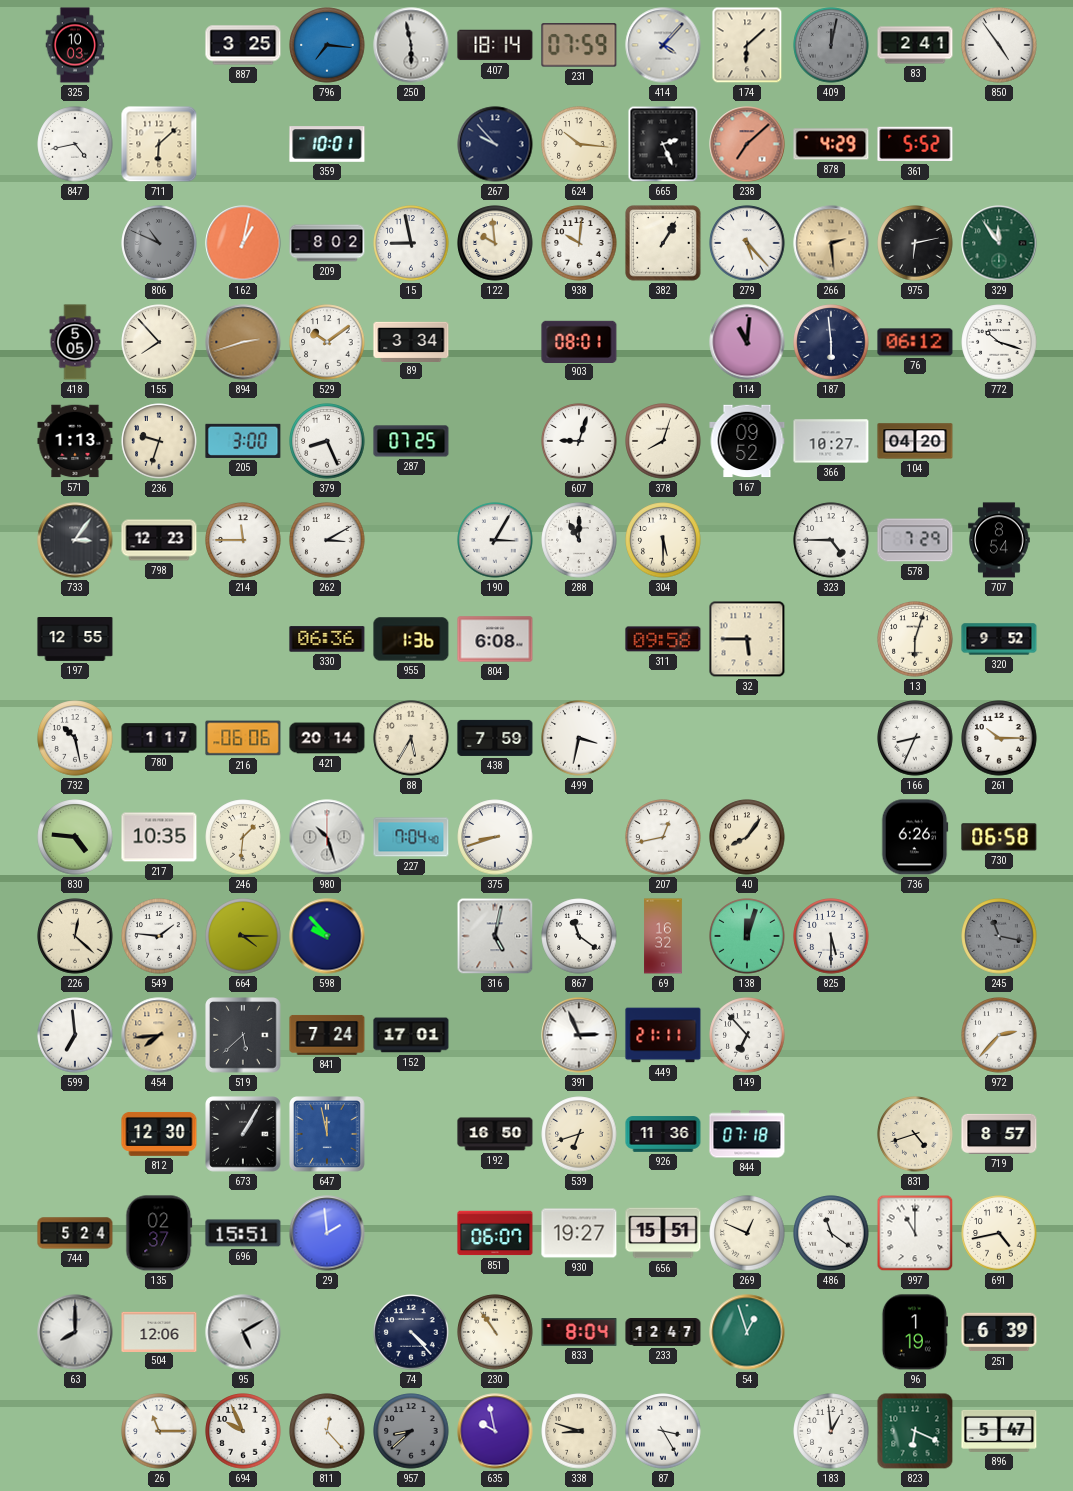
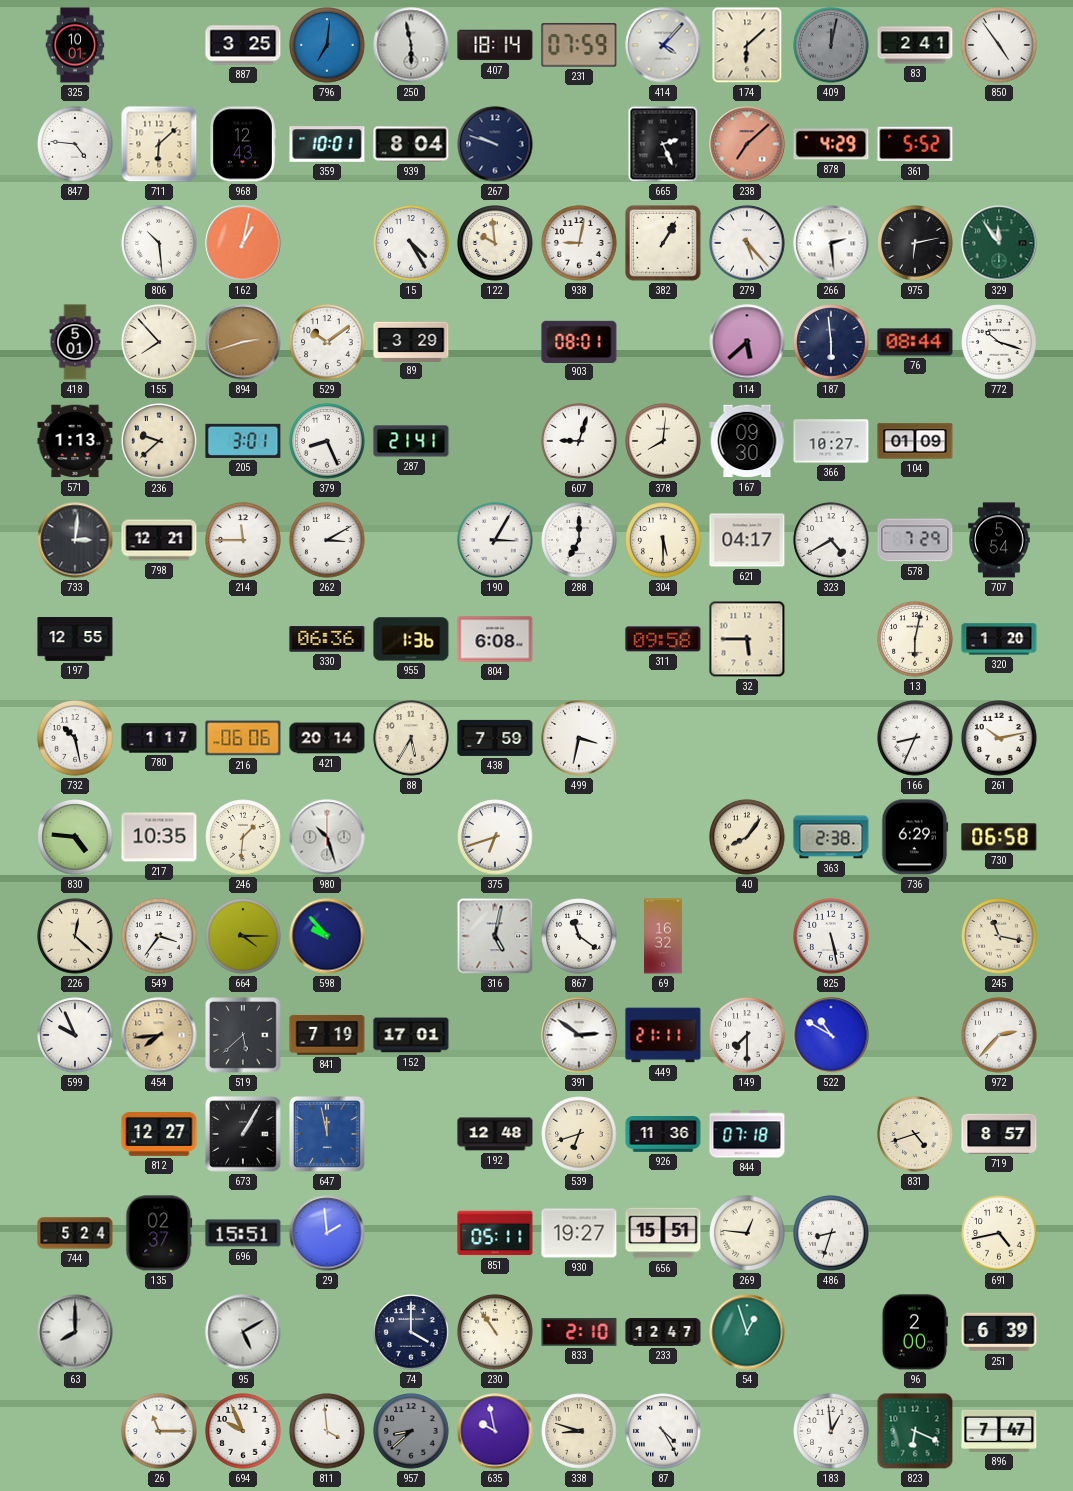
325: 10:03 -> 10:01 (75, 45)
796: 7:16 -> 7:01 (327, 45)
847: 4:43 -> 4:46 (75, 144)
968: none -> 12:43 (242, 144)
939: none -> 8:04 (411, 144)
267: 9:53 -> 9:48 (495, 144)
624: 10:16 -> none (579, 144)
806: 10:49 -> 10:29 (159, 243)
806 dial: grey -> white (159, 243)
209: 8:02 -> none (327, 243)
15: 8:58 -> 4:25 (411, 243)
938: 10:01 -> 9:02 (579, 243)
266 dial: champagne -> white (831, 243)
418: 5:05 -> 5:01 (75, 342)
89: 3:34 -> 3:29 (411, 341)
114: 11:01 -> 5:38 (747, 342)
76: 06:12 -> 08:44 (915, 342)
236: 9:33 -> 9:38 (159, 441)
205: 3:00 -> 3:01 (243, 441)
287: 07:25 -> 21:41 (411, 441)
378: 8:03 -> 8:01 (663, 441)
167: 09:52 -> 09:30 (747, 441)
104: 04:20 -> 01:09 (915, 441)
733: 3:06 -> 3:01 (75, 540)
798: 12:23 -> 12:21 (159, 540)
288: 11:00 -> 7:00 (579, 540)
621: none -> 04:17 (747, 540)
323: 4:45 -> 4:40 (831, 540)
707: 8:54 -> 5:54 (999, 540)
13: 6:03 -> 6:02 (915, 639)
320: 9:52 -> 1:20 (999, 639)
261: 10:15 -> 10:13 (999, 738)
227: 7:04 -> none (411, 837)
375: 8:42 -> 6:42 (495, 837)
207: 12:43 -> none (663, 837)
363: none -> 2:38 (831, 837)
736: 6:26 -> 6:29 (915, 837)
549: 1:46 -> 3:36 (159, 936)
138: 12:03 -> none (747, 936)
825: 5:30 -> 5:28 (831, 936)
245 dial: grey -> cream (999, 936)
599: 6:59 -> 9:56 (75, 1035)
841: 7:24 -> 7:19 (327, 1035)
391: 2:56 -> 2:51 (579, 1035)
149: 6:53 -> 7:30 (747, 1035)
522: none -> 10:50 (831, 1035)
812: 12:30 -> 12:27 (159, 1134)
192: 16:50 -> 12:48 (495, 1134)
851: 06:07 -> 05:11 (495, 1233)
269: 12:49 -> 12:46 (747, 1233)
486: 11:21 -> 8:33 (831, 1233)
997: 11:00 -> none (915, 1233)
504: 12:06 -> none (159, 1331)
74: 4:23 -> 4:00 (411, 1332)
833: 8:04 -> 2:10 (579, 1333)
96: 1:19 -> 2:00 (915, 1332)
811: 12:23 -> 3:59 (327, 1431)
87: 3:25 -> 4:25 (663, 1431)
896: 5:47 -> 7:47 (999, 1431)
